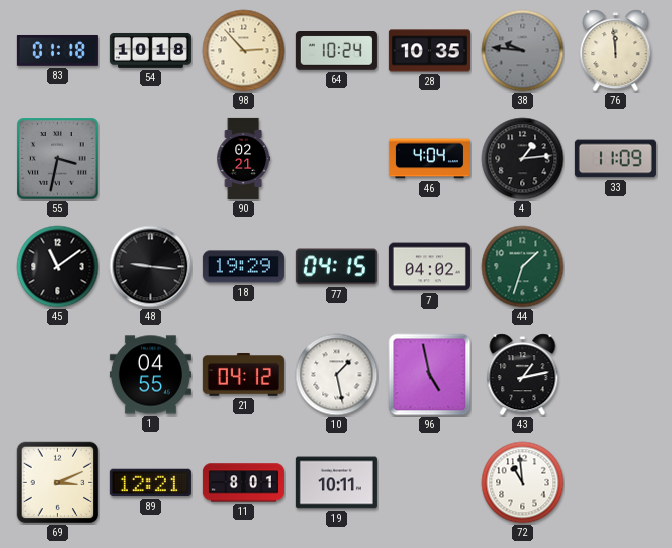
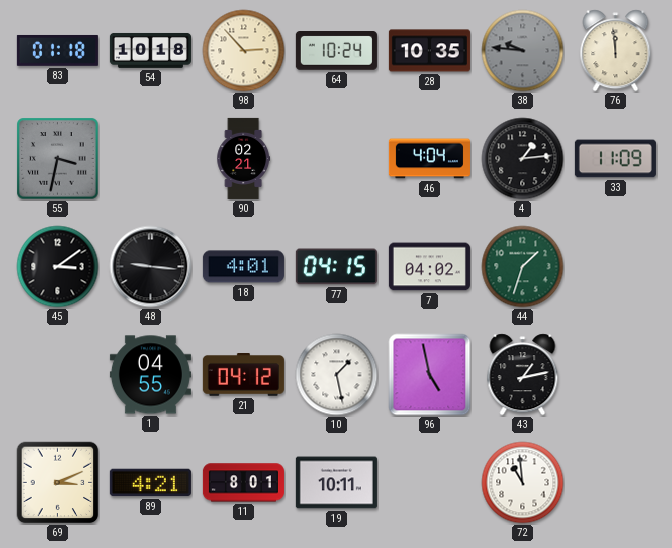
45: 11:09 -> 3:09 (58, 267)
18: 19:29 -> 4:01 (243, 267)
89: 12:21 -> 4:21 (150, 483)
